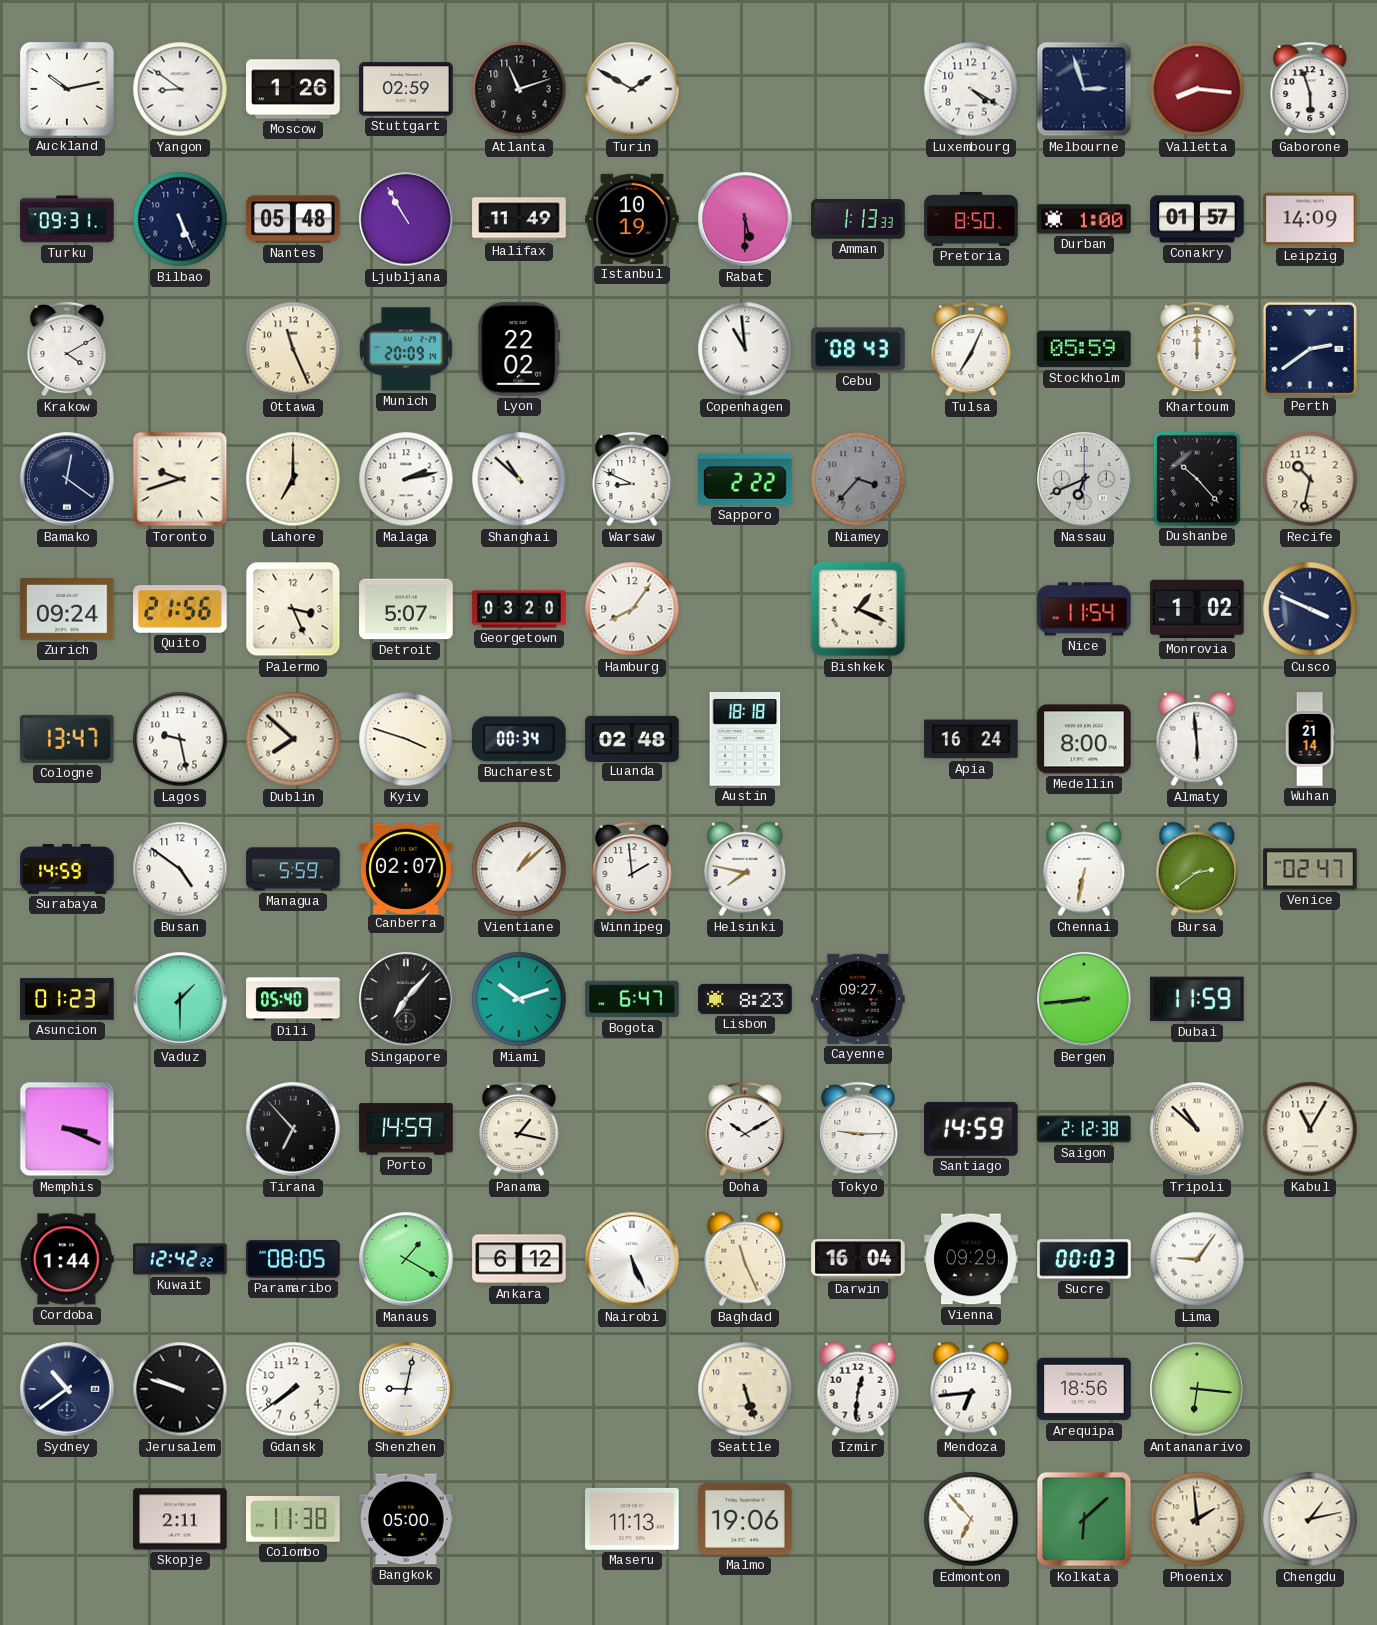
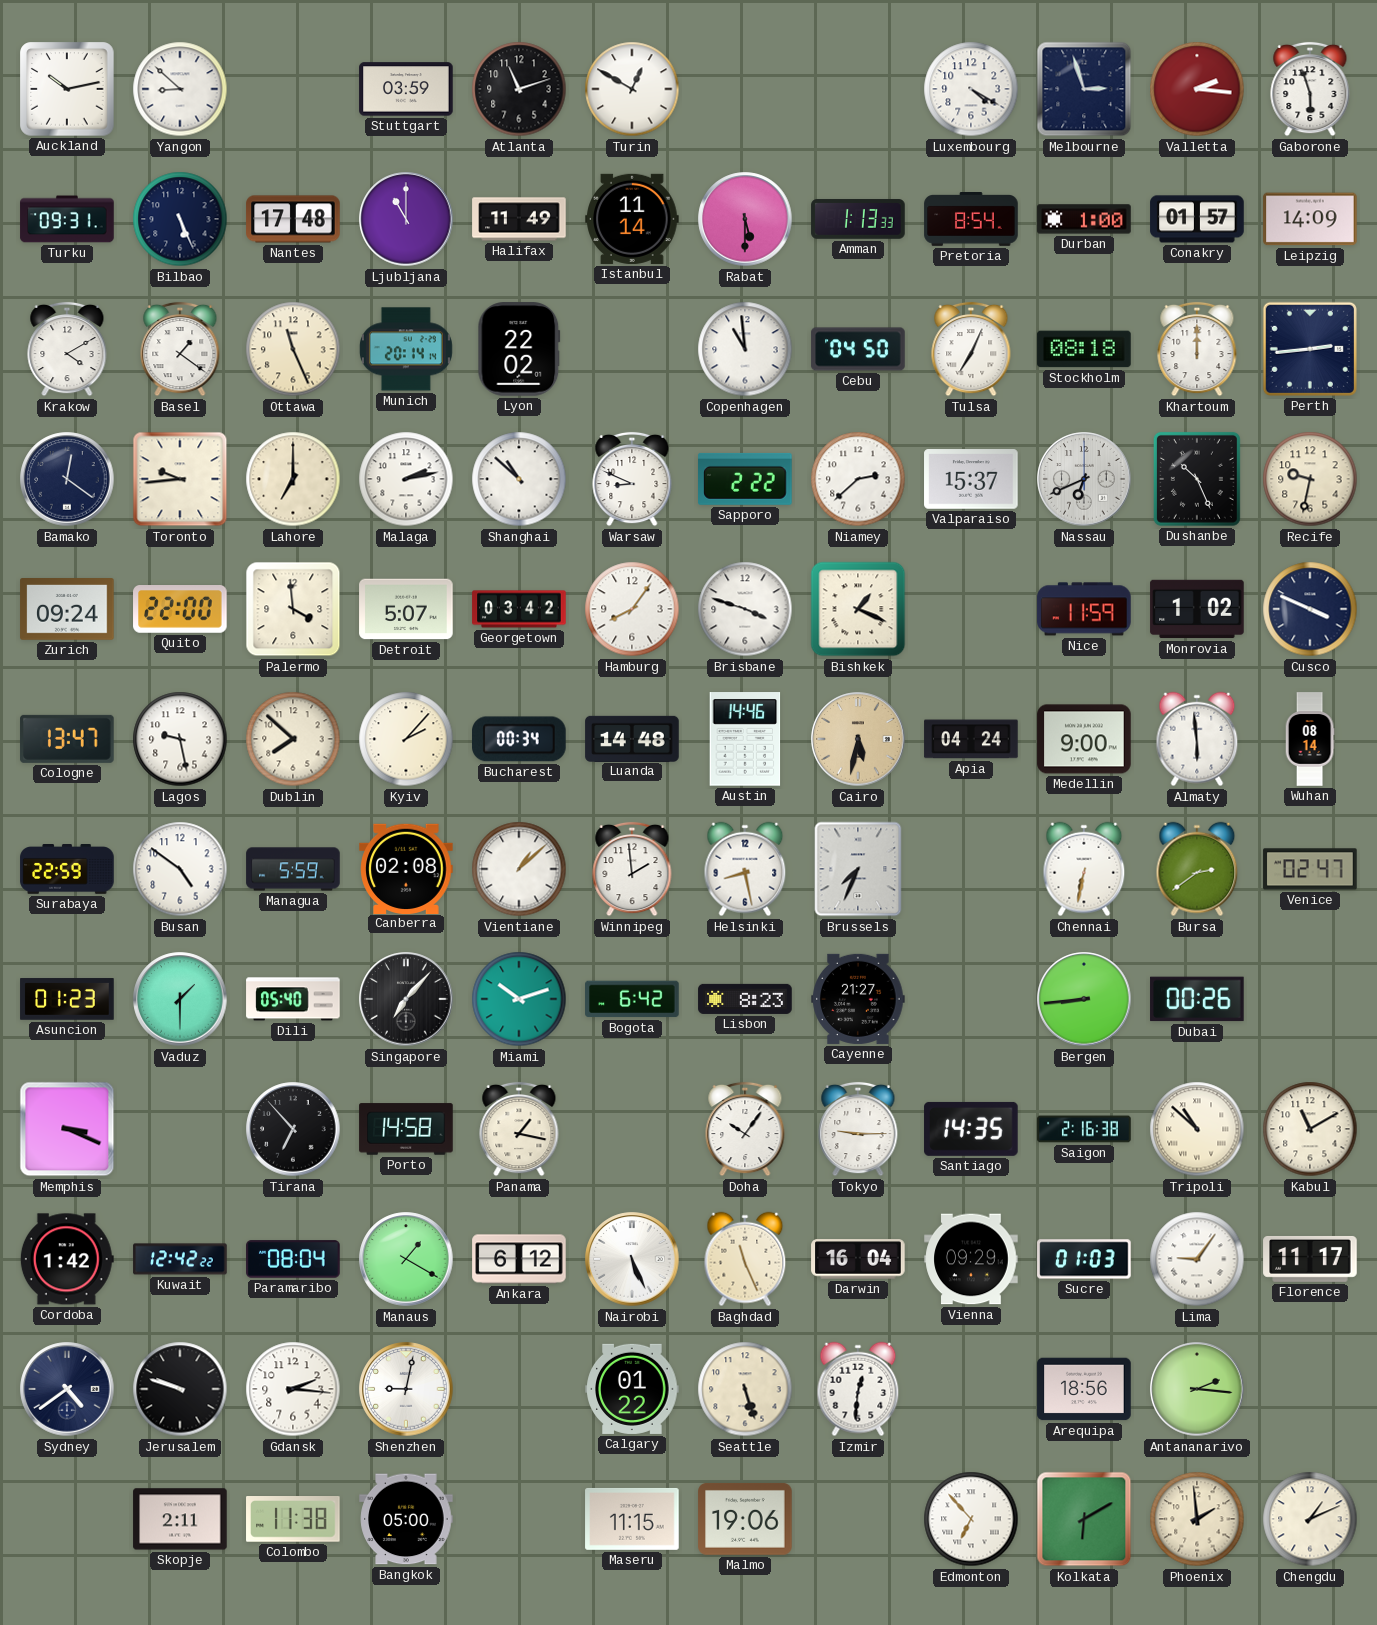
Yangon: 8:51 -> 8:52 (180, 89)
Moscow: 1:26 -> none (293, 89)
Stuttgart: 02:59 -> 03:59 (406, 89)
Turin: 1:50 -> 12:50 (632, 89)
Valletta: 8:16 -> 2:16 (1197, 89)
Nantes: 05:48 -> 17:48 (293, 219)
Ljubljana: 10:55 -> 11:00 (406, 219)
Istanbul: 10:19 -> 11:14 (632, 219)
Pretoria: 8:50 -> 8:54 (971, 220)
Basel: none -> 1:21 (180, 349)
Munich: 20:09 -> 20:14 (406, 349)
Cebu: 08:43 -> 04:50 (858, 349)
Stockholm: 05:59 -> 08:18 (1084, 349)
Perth: 2:39 -> 2:44 (1310, 349)
Toronto: 9:42 -> 9:44 (180, 479)
Niamey: 3:37 -> 2:38 (858, 479)
Niamey dial: grey -> white (858, 479)
Valparaiso: none -> 15:37 (971, 479)
Dushanbe: 10:23 -> 10:26 (1197, 479)
Recife: 10:32 -> 9:32 (1310, 479)
Quito: 21:56 -> 22:00 (180, 610)
Palermo: 3:26 -> 3:59 (293, 609)
Georgetown: 03:20 -> 03:42 (519, 609)
Brisbane: none -> 3:48 (745, 609)
Nice: 11:54 -> 11:59 (1084, 609)
Kyiv: 3:48 -> 2:07 (406, 739)
Luanda: 02:48 -> 14:48 (632, 738)
Austin: 18:18 -> 14:46 (745, 739)
Cairo: none -> 5:32 (858, 739)
Apia: 16:24 -> 04:24 (971, 739)
Medellin: 8:00 -> 9:00 (1084, 739)
Wuhan: 21:14 -> 08:14 (1310, 739)
Surabaya: 14:59 -> 22:59 (67, 870)
Canberra: 02:07 -> 02:08 (406, 868)
Helsinki: 7:47 -> 8:28 (745, 869)
Brussels: none -> 7:34 (858, 869)
Bogota: 6:47 -> 6:42 (632, 999)
Cayenne: 09:27 -> 21:27 (858, 999)
Dubai: 11:59 -> 00:26 (1197, 999)
Porto: 14:59 -> 14:58 (406, 1129)
Doha: 10:10 -> 10:06 (745, 1129)
Santiago: 14:59 -> 14:35 (971, 1129)
Saigon: 2:12 -> 2:16 (1084, 1129)
Kabul: 11:05 -> 11:10 (1310, 1129)
Cordoba: 1:44 -> 1:42 (67, 1259)
Paramaribo: 08:05 -> 08:04 (293, 1259)
Sucre: 00:03 -> 01:03 (1084, 1259)
Florence: none -> 11:17 (1310, 1259)
Sydney: 10:39 -> 4:39 (67, 1389)
Gdansk: 7:39 -> 2:16 (293, 1389)
Calgary: none -> 01:22 (632, 1389)
Mendoza: 6:44 -> none (971, 1389)
Antananarivo: 6:16 -> 2:16 (1197, 1389)
Maseru: 11:13 -> 11:15 (632, 1519)
Kolkata: 6:08 -> 6:10 (1084, 1519)
Chengdu: 1:13 -> 1:11 (1310, 1519)
